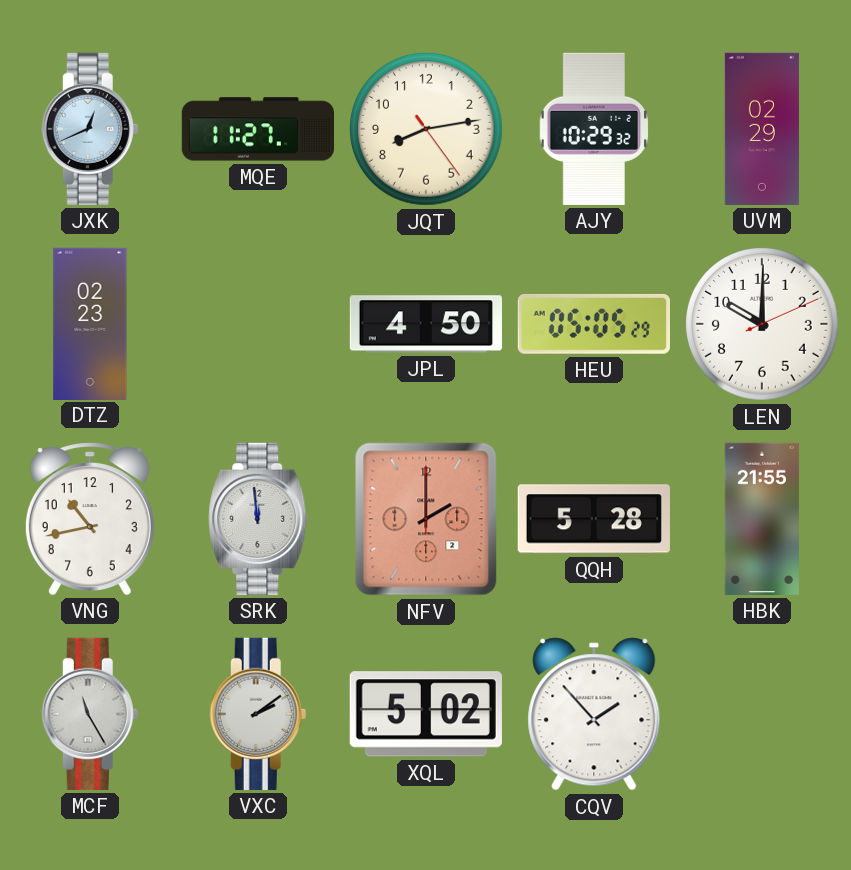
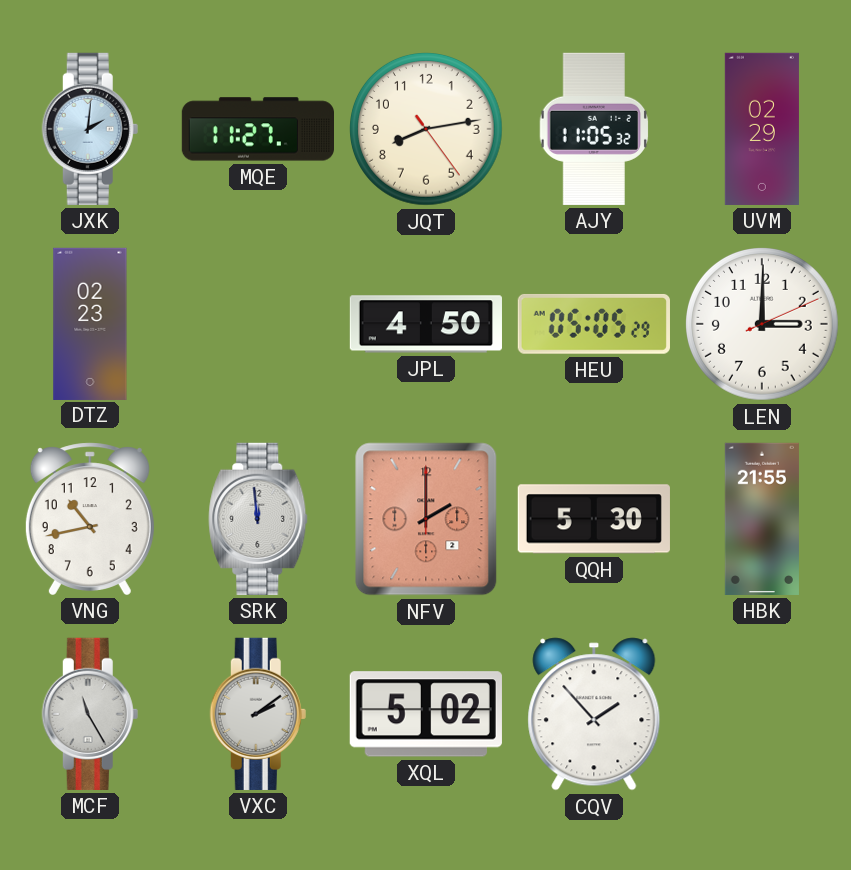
JXK: 12:41 -> 2:01 (90, 129)
AJY: 10:29 -> 11:05 (594, 129)
LEN: 10:00 -> 3:00 (763, 325)
QQH: 5:28 -> 5:30 (594, 519)
